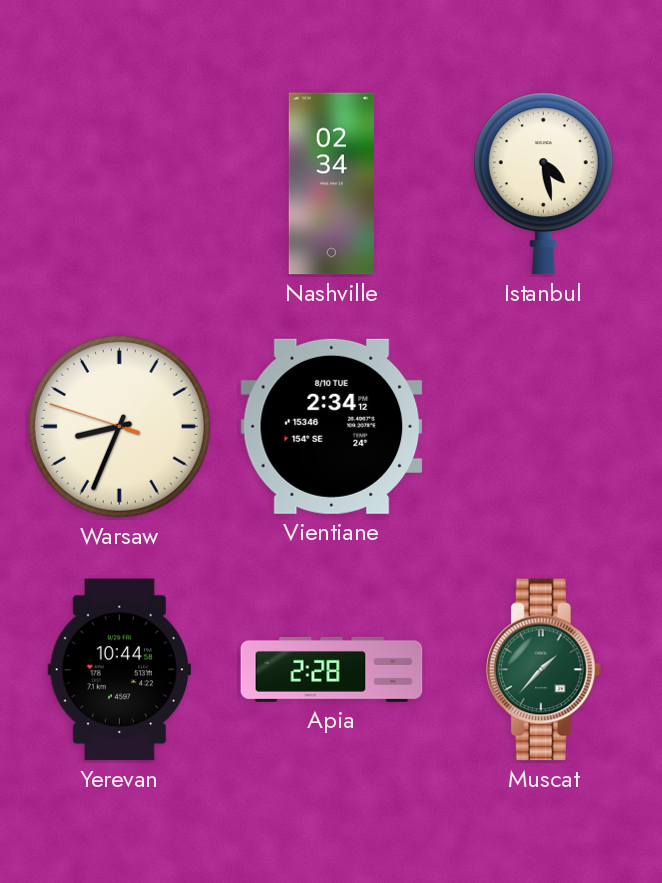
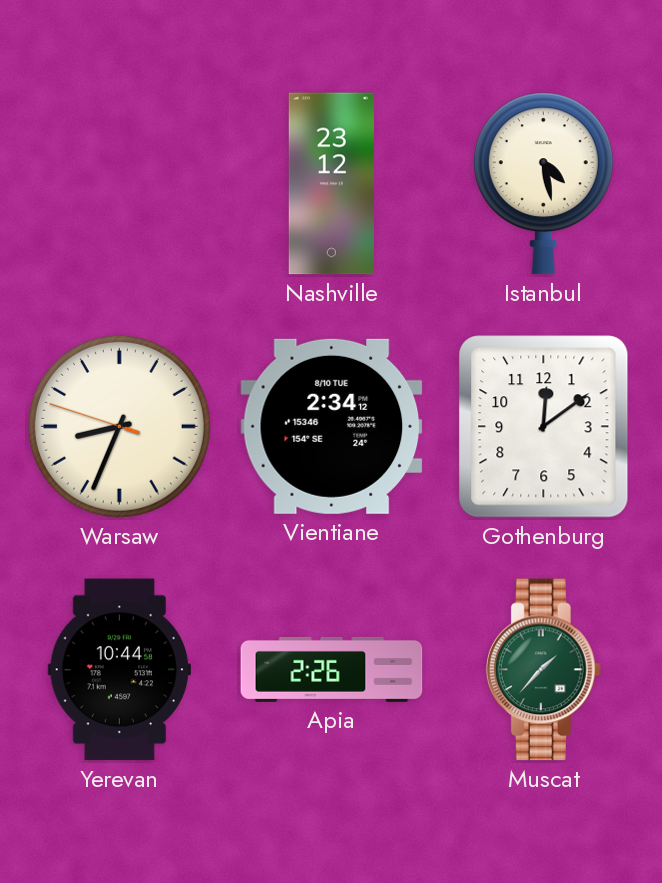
Nashville: 02:34 -> 23:12 (331, 184)
Gothenburg: none -> 12:09 (544, 427)
Apia: 2:28 -> 2:26 (332, 669)
